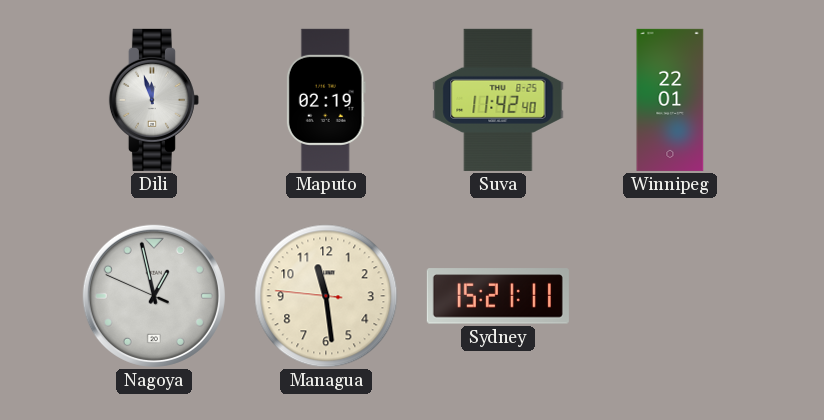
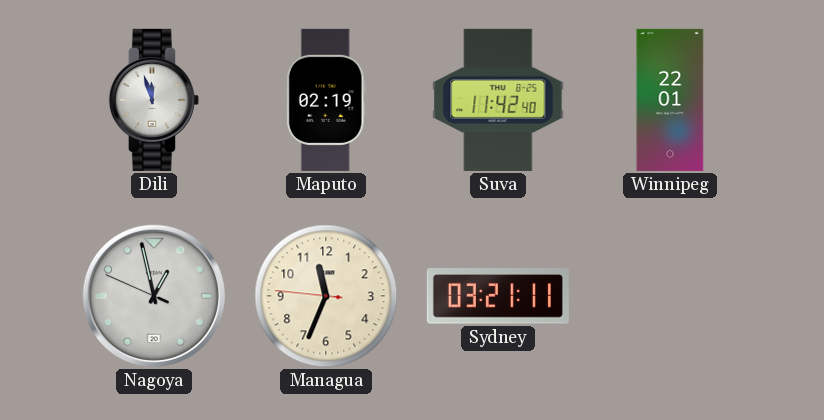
Managua: 11:28 -> 11:33 (326, 296)
Sydney: 15:21 -> 03:21 (498, 296)
